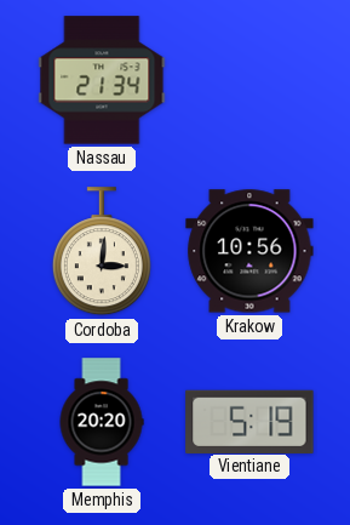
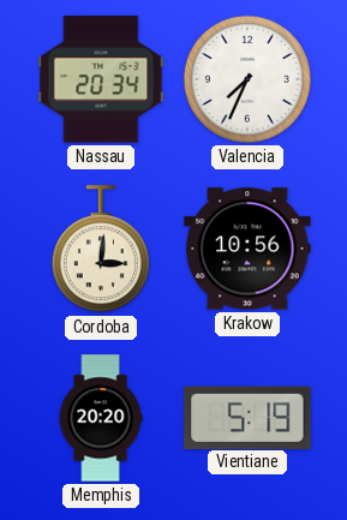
Nassau: 21:34 -> 20:34 (101, 79)
Valencia: none -> 7:34 (247, 79)
